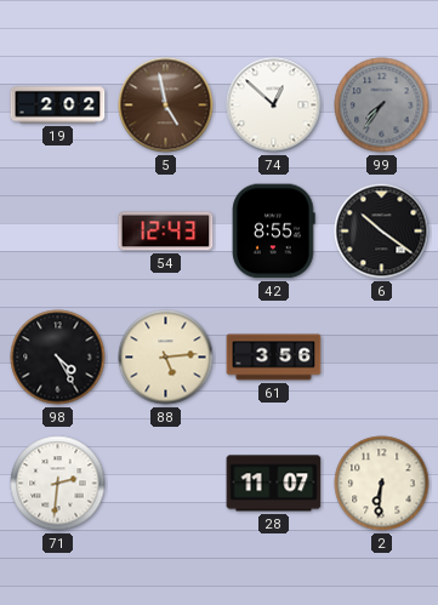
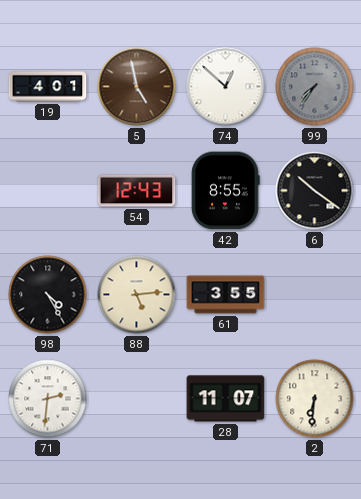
19: 2:02 -> 4:01 (48, 87)
61: 3:56 -> 3:55 (226, 295)
